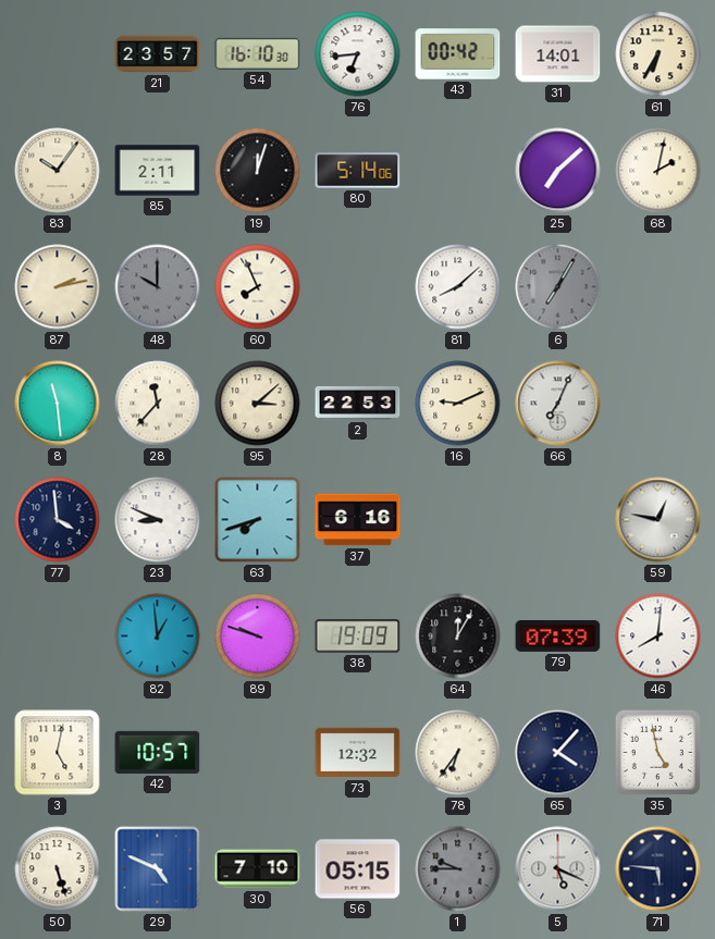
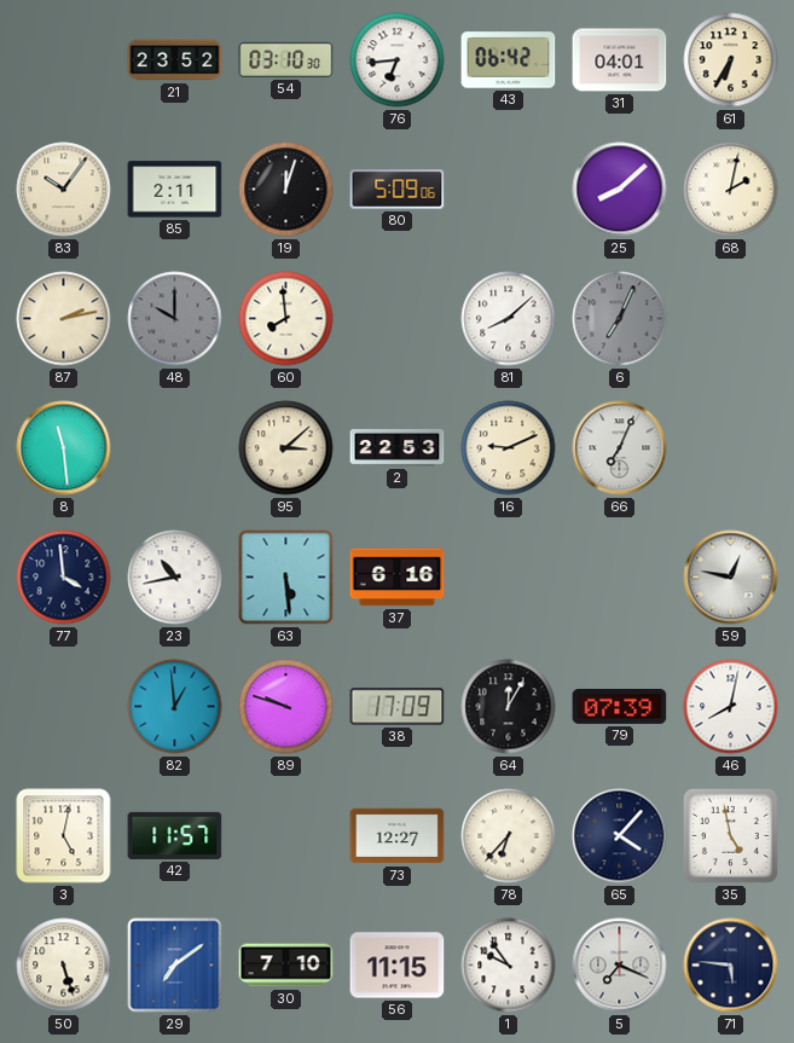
21: 23:57 -> 23:52 (175, 60)
54: 16:10 -> 03:10 (286, 59)
43: 00:42 -> 06:42 (509, 60)
31: 14:01 -> 04:01 (620, 60)
80: 5:14 -> 5:09 (398, 190)
25: 7:08 -> 8:08 (620, 190)
60: 7:56 -> 7:59 (286, 319)
6: 7:05 -> 7:04 (620, 319)
28: 11:37 -> none (158, 404)
23: 8:49 -> 10:43 (175, 578)
63: 7:42 -> 5:29 (286, 578)
38: 19:09 -> 17:09 (398, 707)
46: 8:01 -> 8:02 (731, 707)
42: 10:57 -> 11:57 (175, 835)
73: 12:32 -> 12:27 (398, 836)
78: 6:36 -> 6:37 (509, 836)
29: 4:49 -> 7:09 (175, 966)
56: 05:15 -> 11:15 (398, 966)
1: 9:45 -> 9:54 (509, 966)
1 dial: grey -> white (509, 966)
5: 5:19 -> 7:19 (620, 966)
